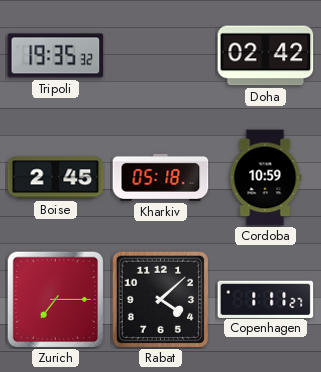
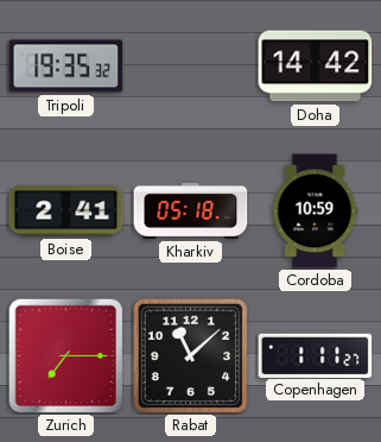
Doha: 02:42 -> 14:42 (316, 67)
Boise: 2:45 -> 2:41 (66, 211)
Rabat: 4:08 -> 11:08 (190, 355)
